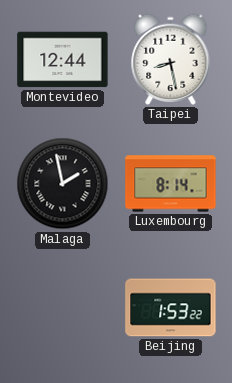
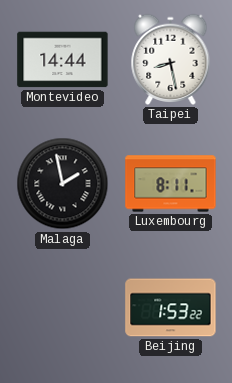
Montevideo: 12:44 -> 14:44 (63, 60)
Luxembourg: 8:14 -> 8:11 (171, 184)
